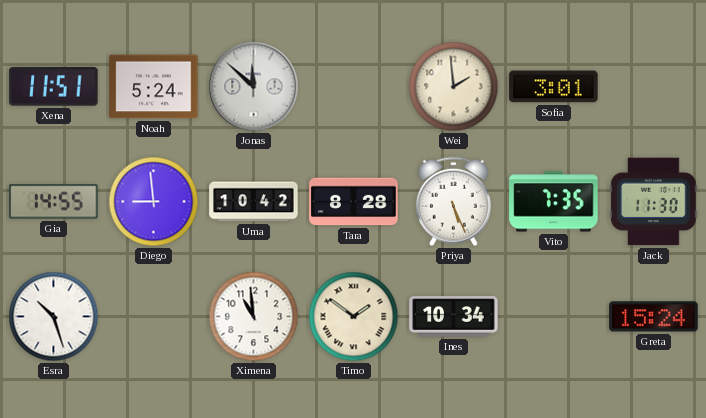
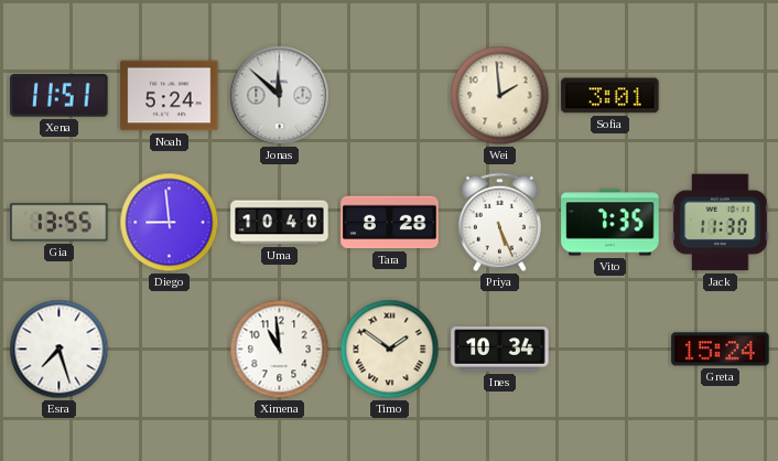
Gia: 14:55 -> 13:55 (60, 223)
Uma: 10:42 -> 10:40 (280, 223)
Esra: 10:27 -> 7:27 (60, 350)
